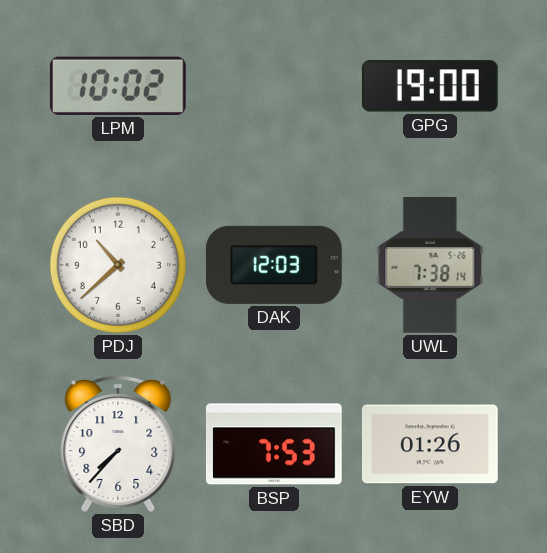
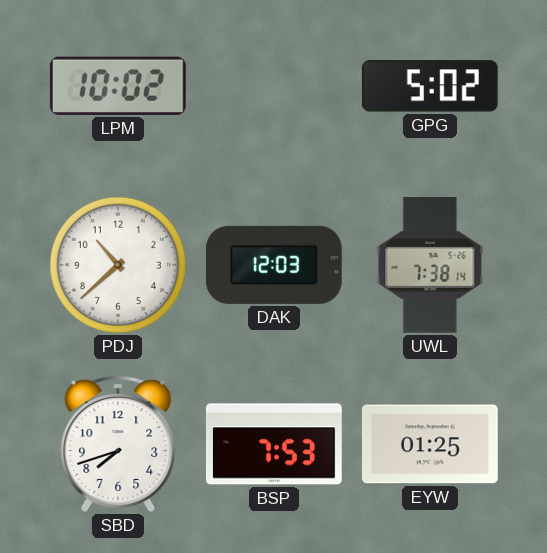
GPG: 19:00 -> 5:02 (430, 86)
SBD: 7:37 -> 7:42 (118, 444)
EYW: 01:26 -> 01:25 (430, 444)
